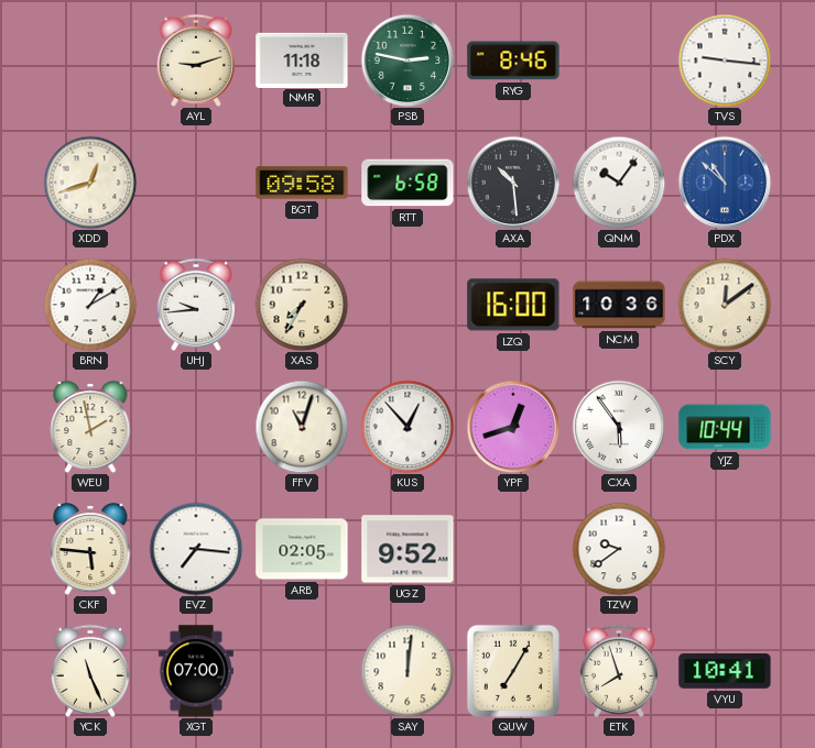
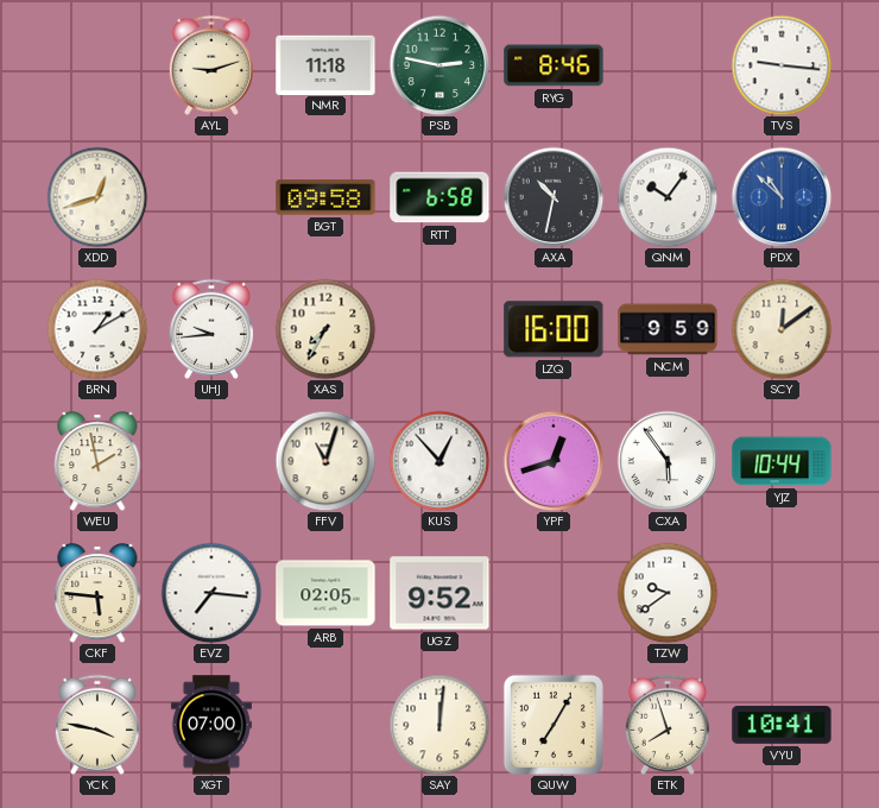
AXA: 10:29 -> 10:32 (554, 197)
NCM: 10:36 -> 9:59 (668, 329)
YCK: 11:26 -> 3:47 (97, 725)
